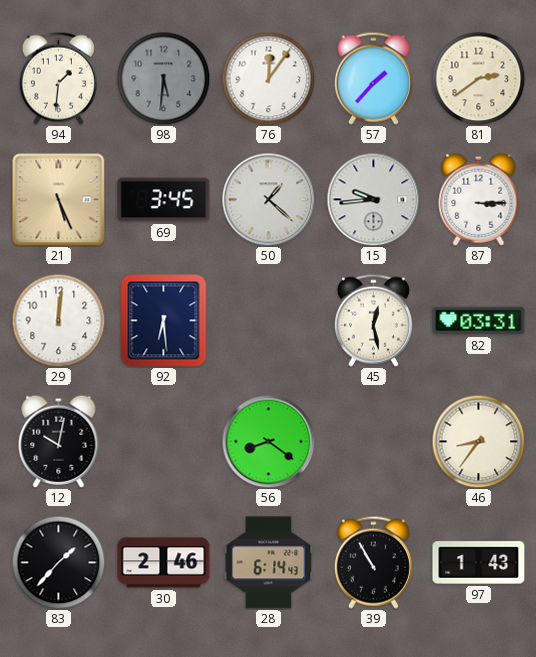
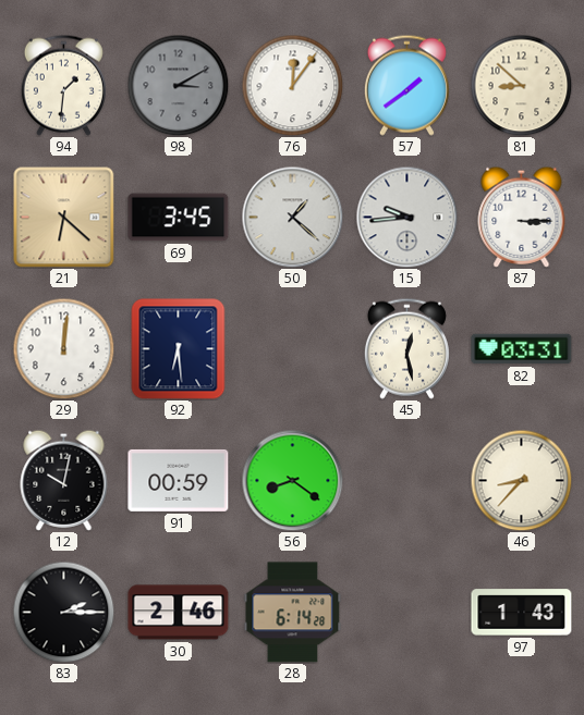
98: 5:31 -> 3:10 (178, 85)
57: 1:37 -> 1:39 (406, 85)
81: 2:39 -> 8:52 (521, 85)
21: 5:26 -> 6:22 (63, 217)
91: none -> 00:59 (179, 480)
46: 8:36 -> 8:37 (521, 480)
83: 1:37 -> 2:15 (63, 612)
28: 6:14:43 -> 6:14:28 (293, 613)
39: 10:55 -> none (373, 562)
